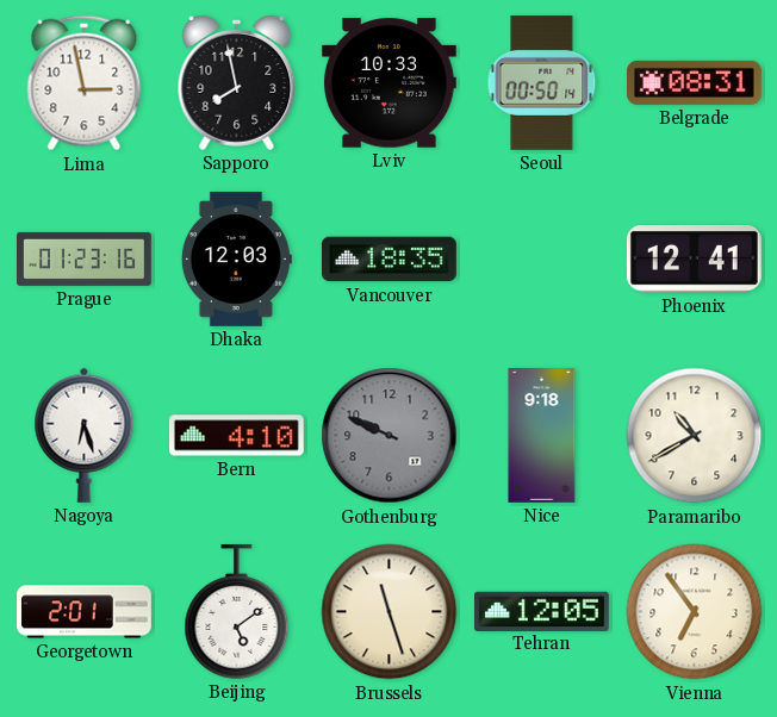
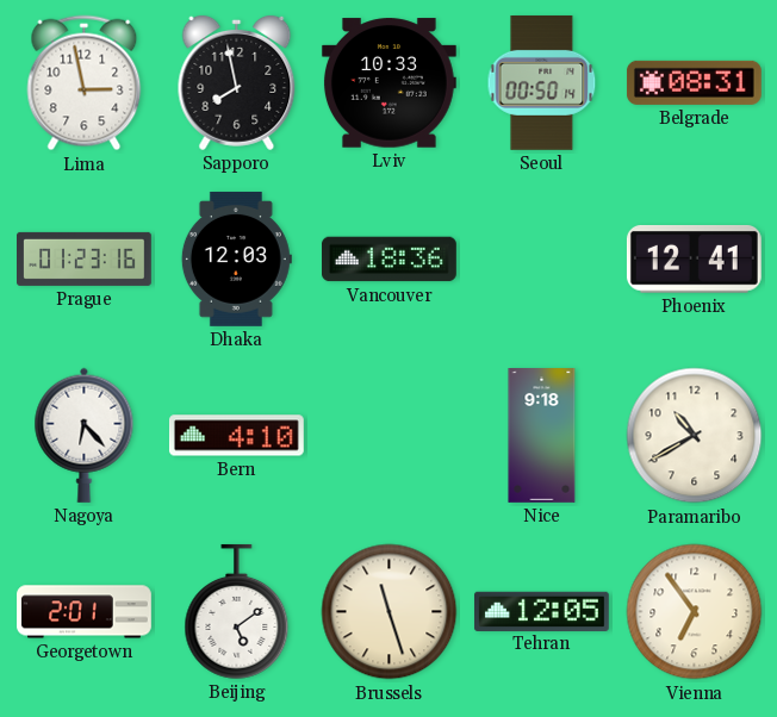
Vancouver: 18:35 -> 18:36 (390, 260)
Nagoya: 6:27 -> 6:23 (85, 435)
Gothenburg: 9:49 -> none (390, 436)
